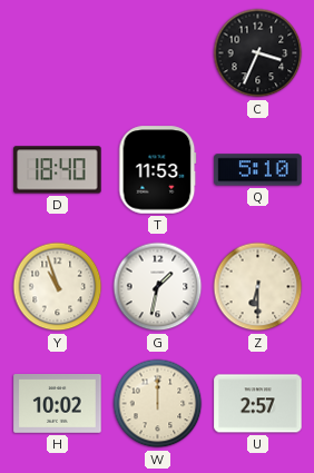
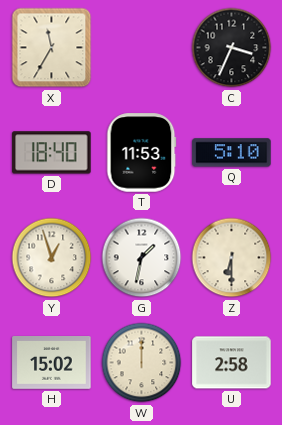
X: none -> 11:35 (52, 48)
Y: 10:57 -> 12:57 (52, 258)
H: 10:02 -> 15:02 (52, 363)
U: 2:57 -> 2:58 (232, 363)
